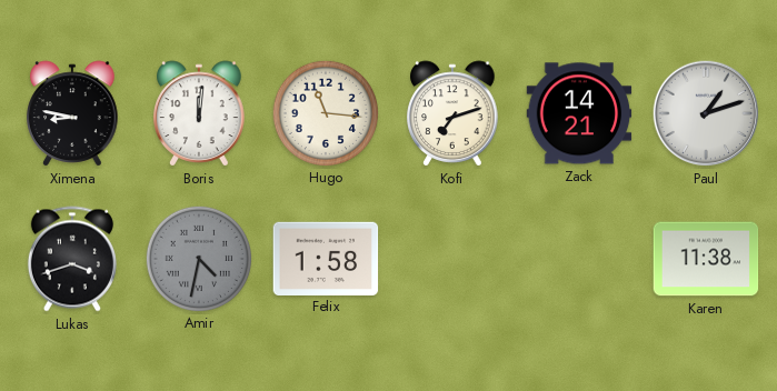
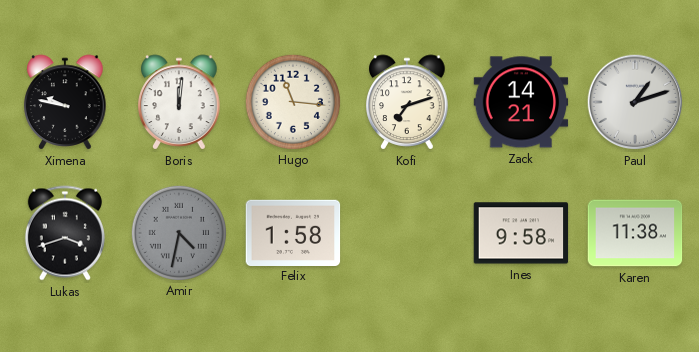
Ximena: 8:47 -> 9:47 (65, 102)
Ines: none -> 9:58 (521, 233)
